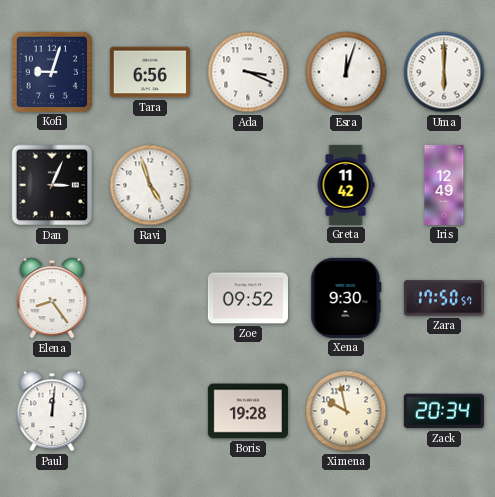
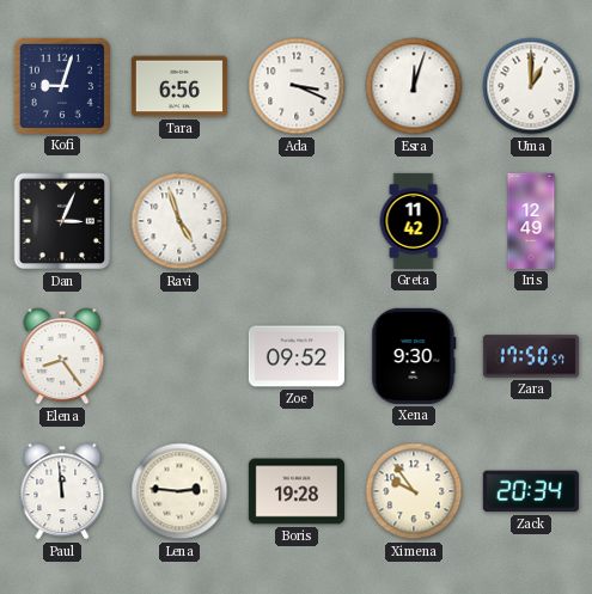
Uma: 6:00 -> 1:00 (531, 86)
Paul: 12:01 -> 11:59 (62, 491)
Lena: none -> 2:46 (179, 491)
Ximena: 9:58 -> 9:54 (414, 491)
